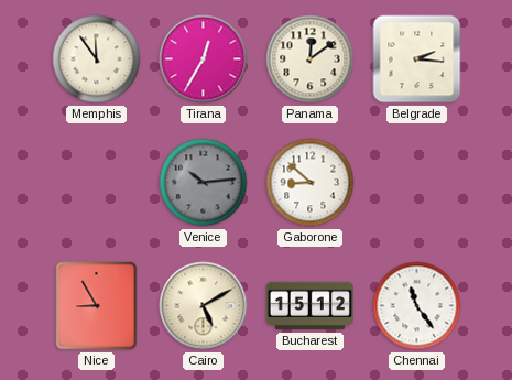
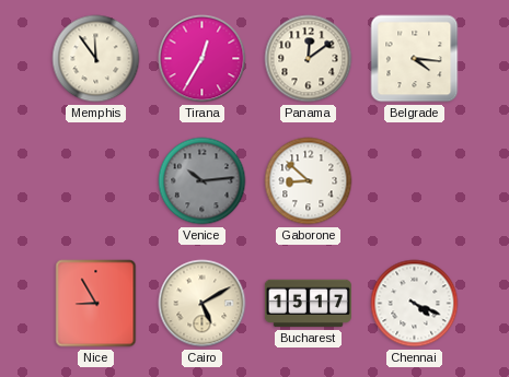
Belgrade: 2:16 -> 4:16 (415, 59)
Bucharest: 15:12 -> 15:17 (308, 304)
Chennai: 11:24 -> 4:19 (415, 304)
